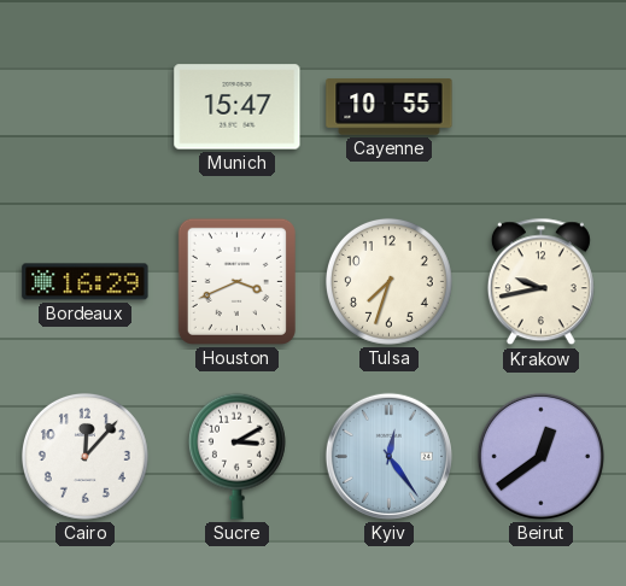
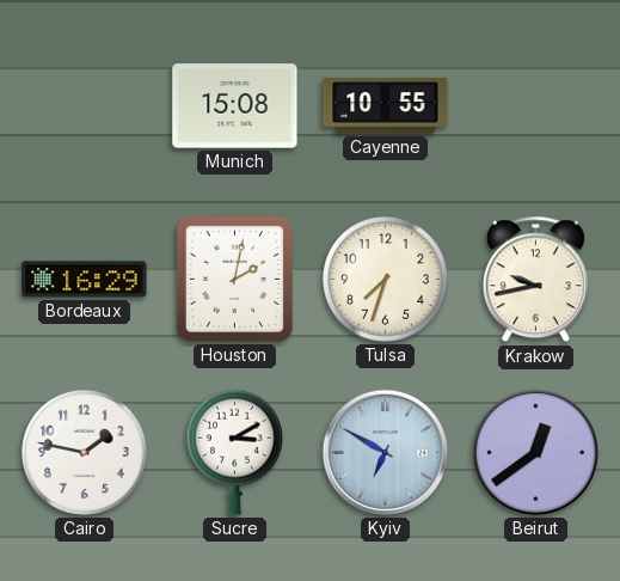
Munich: 15:47 -> 15:08 (235, 106)
Houston: 3:41 -> 2:02 (234, 279)
Cairo: 12:07 -> 1:47 (84, 452)
Kyiv: 12:24 -> 6:50 (385, 452)
